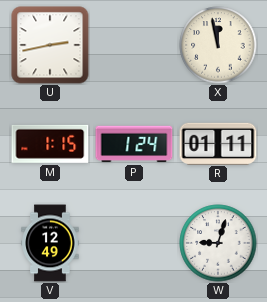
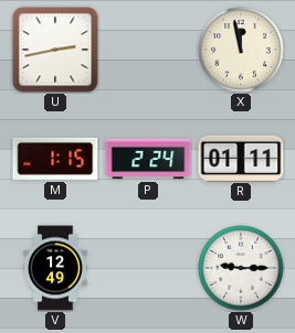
P: 1:24 -> 2:24 (148, 159)
W: 9:03 -> 9:15 (241, 268)
